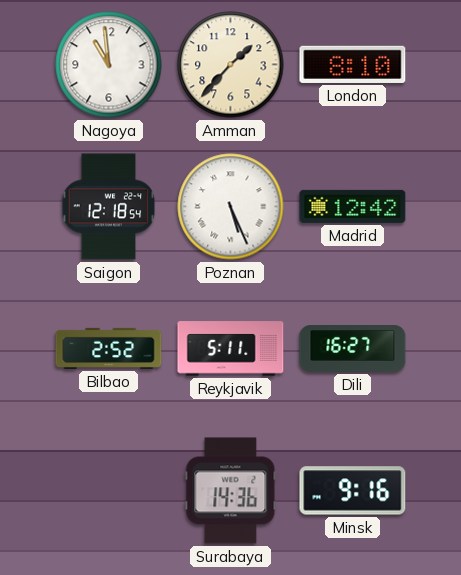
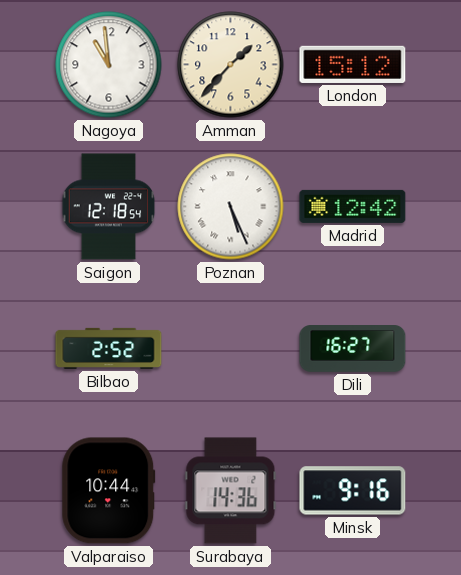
London: 8:10 -> 15:12 (353, 64)
Reykjavik: 5:11 -> none (231, 349)
Valparaiso: none -> 10:44 (109, 491)
